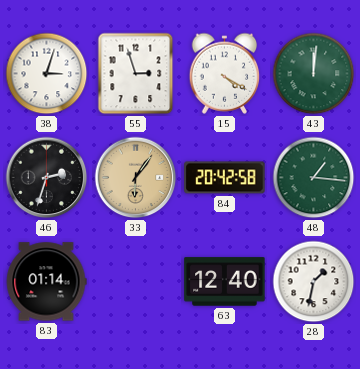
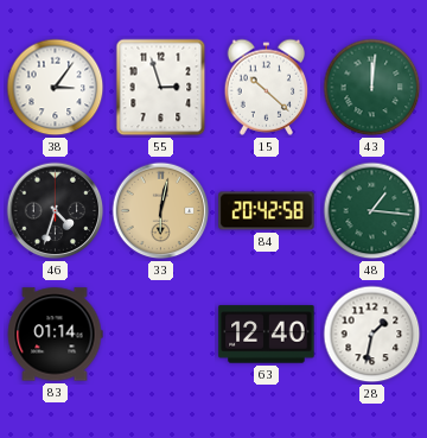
38: 3:03 -> 3:06 (56, 88)
15: 4:20 -> 10:22 (267, 87)
46: 2:33 -> 4:33 (56, 211)
33: 6:06 -> 6:02 (161, 211)
